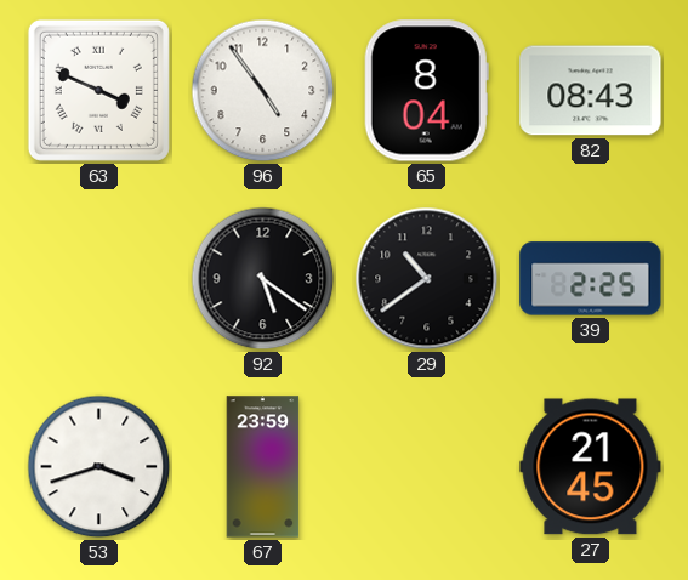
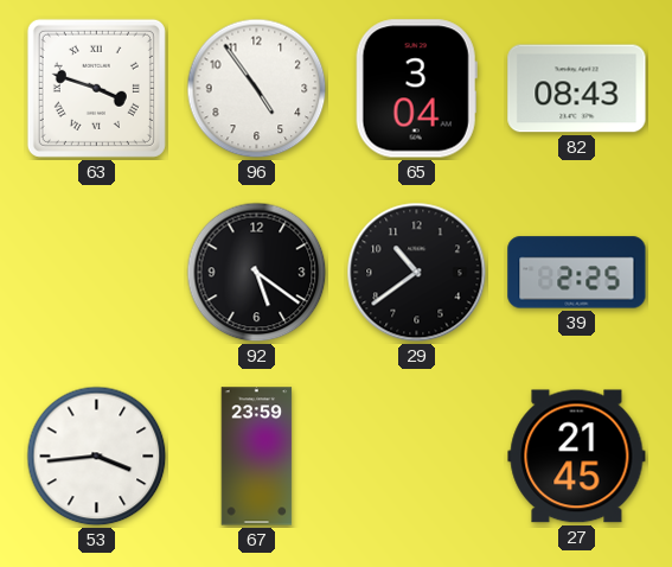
63: 3:49 -> 3:48 (96, 88)
65: 8:04 -> 3:04 (416, 89)
53: 3:42 -> 3:44 (97, 457)
